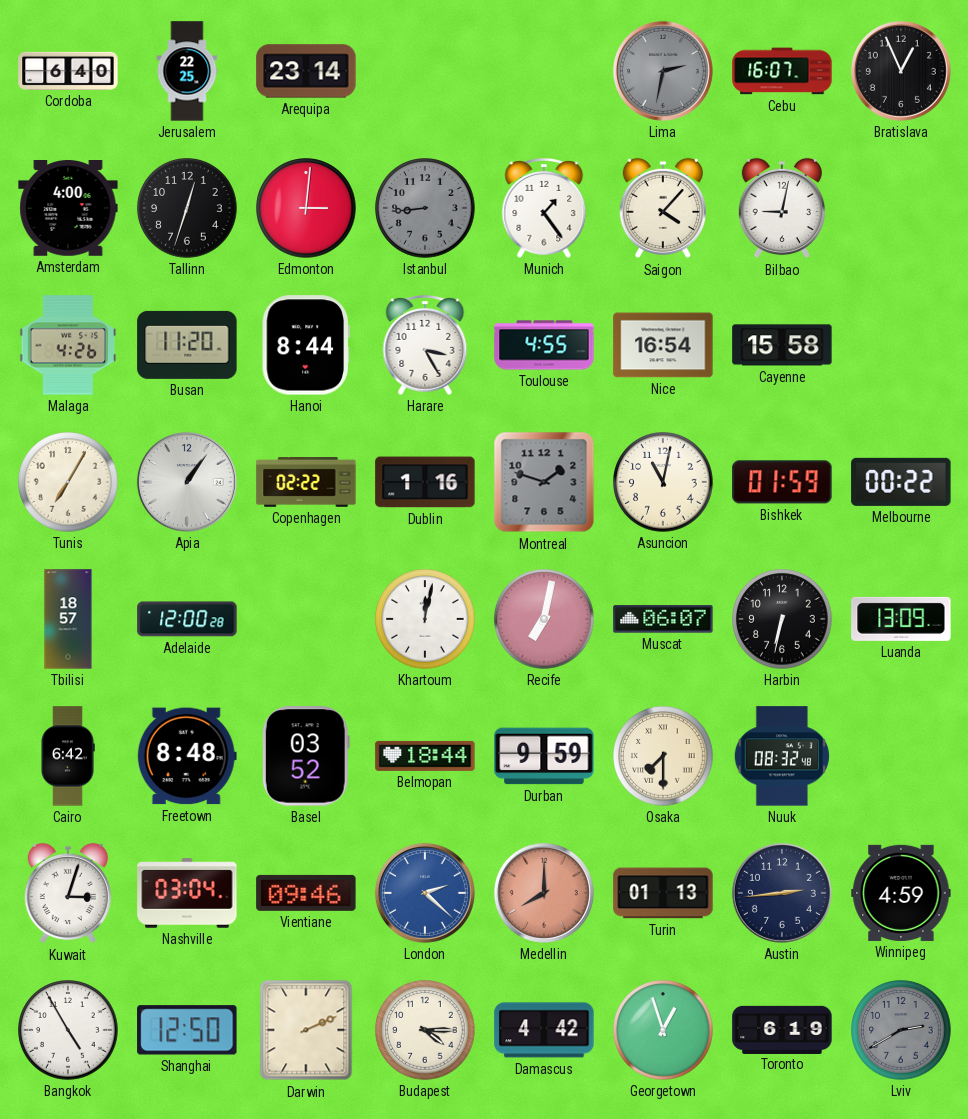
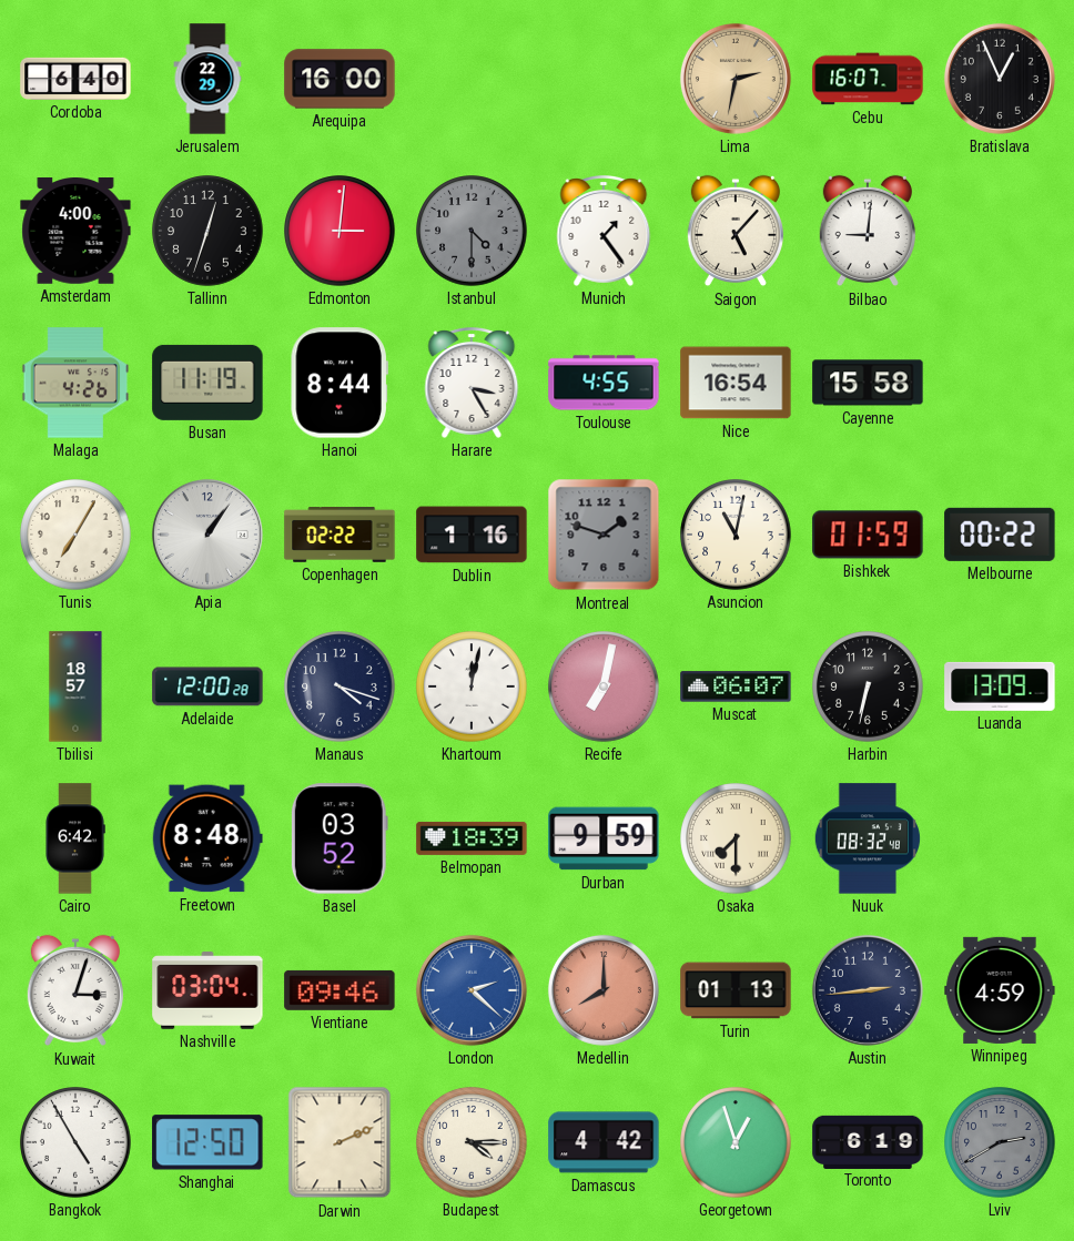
Jerusalem: 22:25 -> 22:29 (207, 79)
Arequipa: 23:14 -> 16:00 (340, 79)
Lima dial: grey -> champagne (736, 79)
Istanbul: 8:44 -> 4:30 (472, 231)
Saigon: 4:07 -> 5:07 (736, 231)
Bilbao: 9:02 -> 9:01 (868, 231)
Busan: 11:20 -> 11:19 (207, 383)
Manaus: none -> 4:18 (340, 686)
Belmopan: 18:44 -> 18:39 (472, 838)
